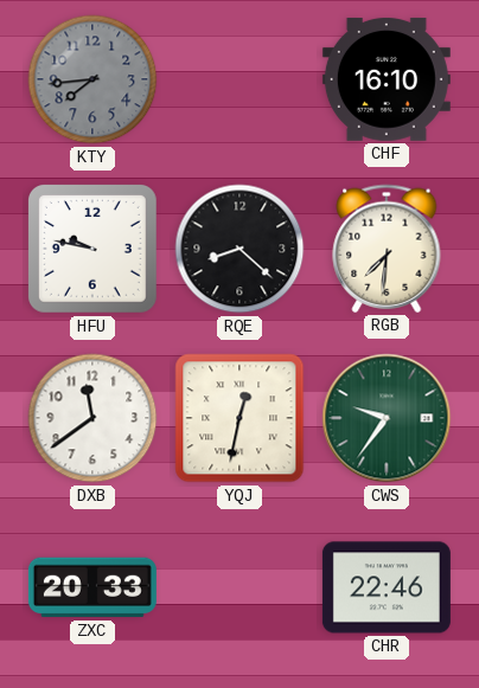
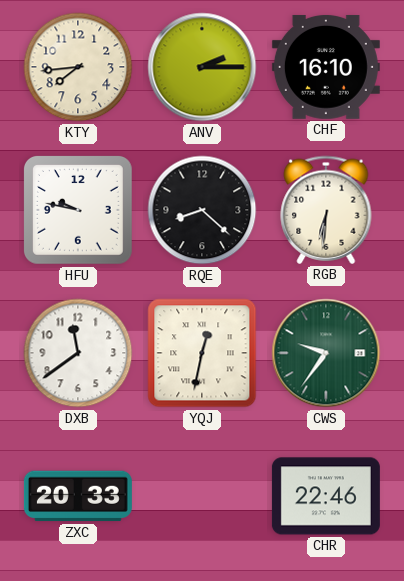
KTY dial: grey -> cream (78, 67)
ANV: none -> 2:15 (202, 67)
RGB: 7:31 -> 6:31 (326, 210)
